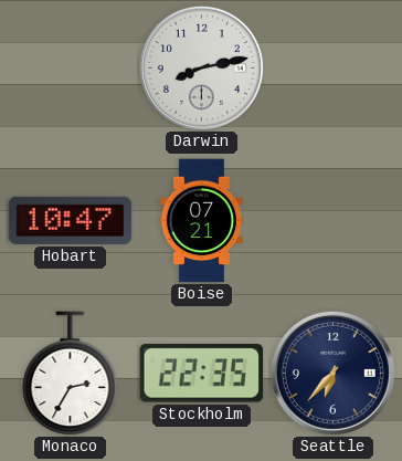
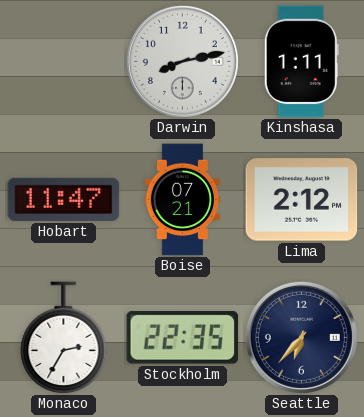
Kinshasa: none -> 1:11 (301, 62)
Hobart: 10:47 -> 11:47 (64, 199)
Lima: none -> 2:12 (302, 200)
